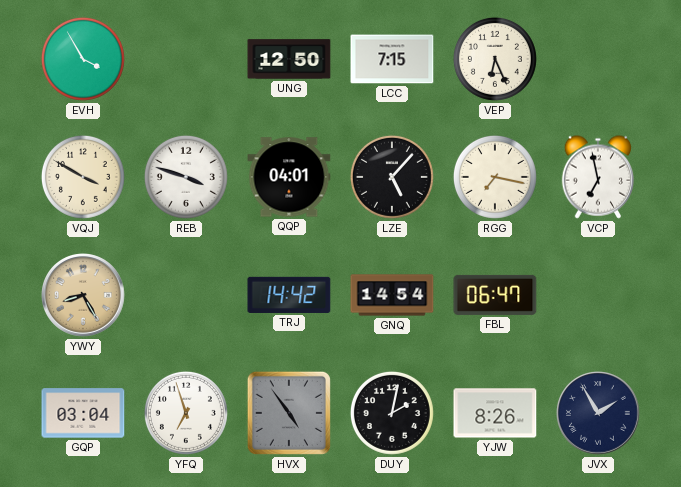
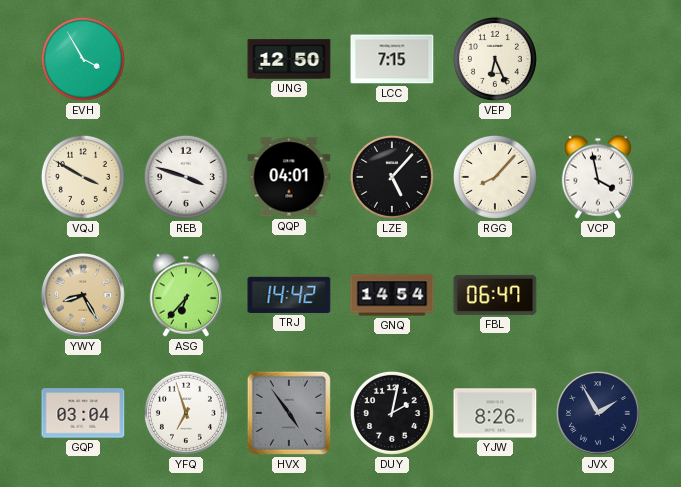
RGG: 7:17 -> 8:07 (495, 177)
VCP: 6:58 -> 3:58 (598, 177)
ASG: none -> 6:37 (186, 295)
